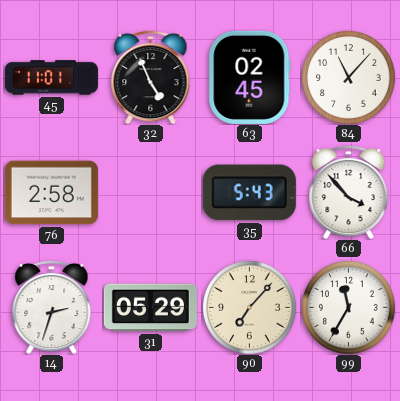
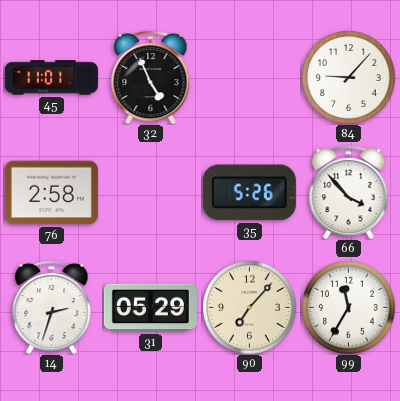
63: 02:45 -> none (250, 77)
84: 11:07 -> 9:07 (349, 78)
35: 5:43 -> 5:26 (249, 193)
